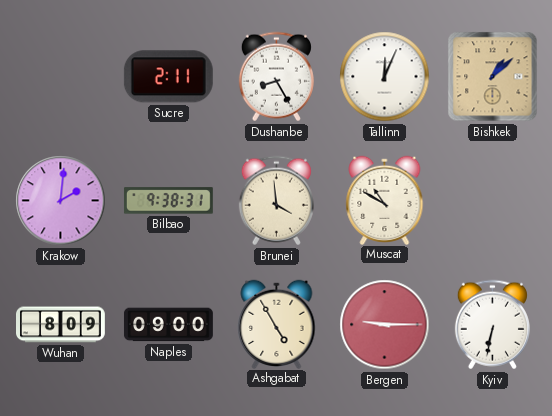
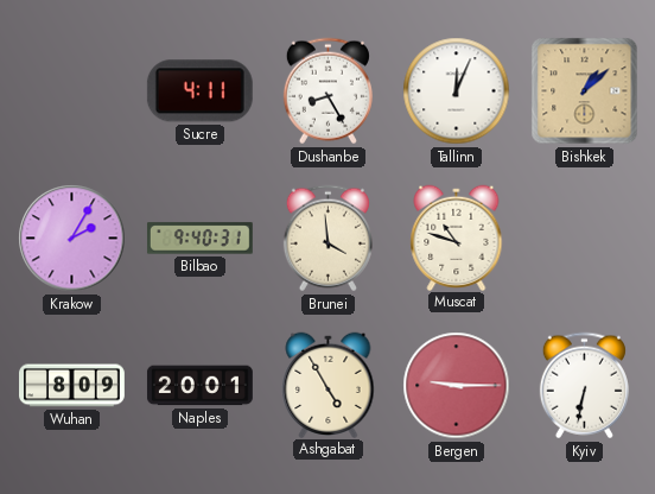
Sucre: 2:11 -> 4:11 (199, 91)
Krakow: 2:01 -> 2:05 (72, 239)
Bilbao: 9:38 -> 9:40 (199, 239)
Muscat: 10:50 -> 10:48 (457, 237)
Naples: 09:00 -> 20:01 (199, 386)
